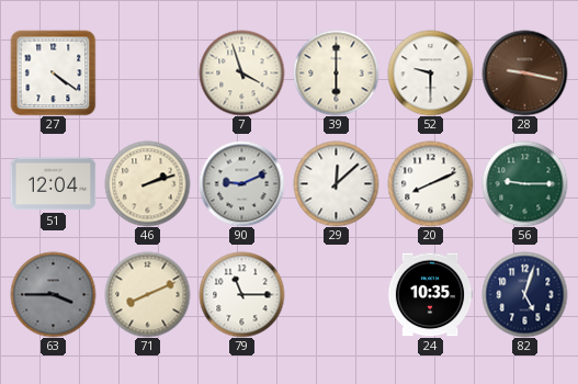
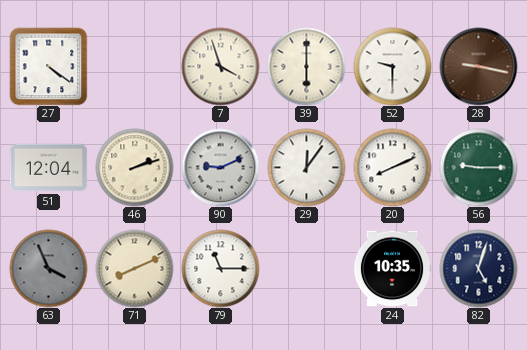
29: 12:08 -> 12:06 (306, 167)
63: 3:45 -> 3:56 (48, 268)
